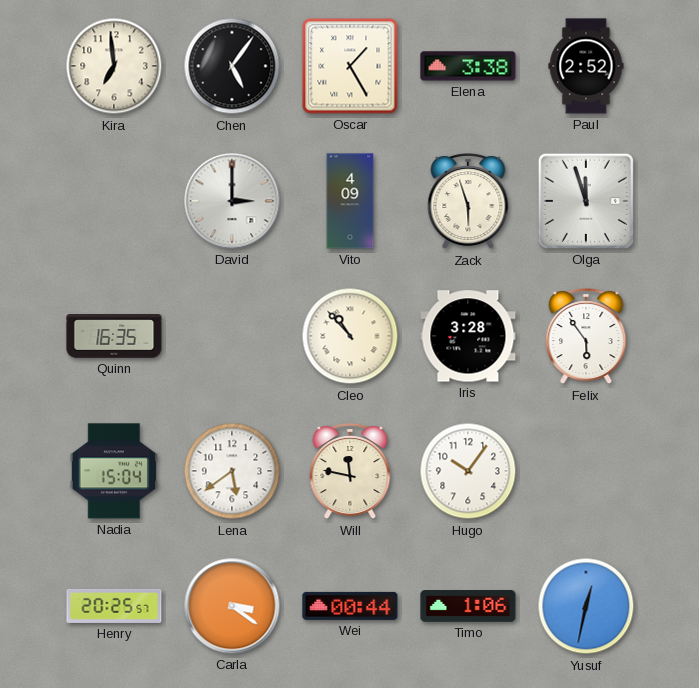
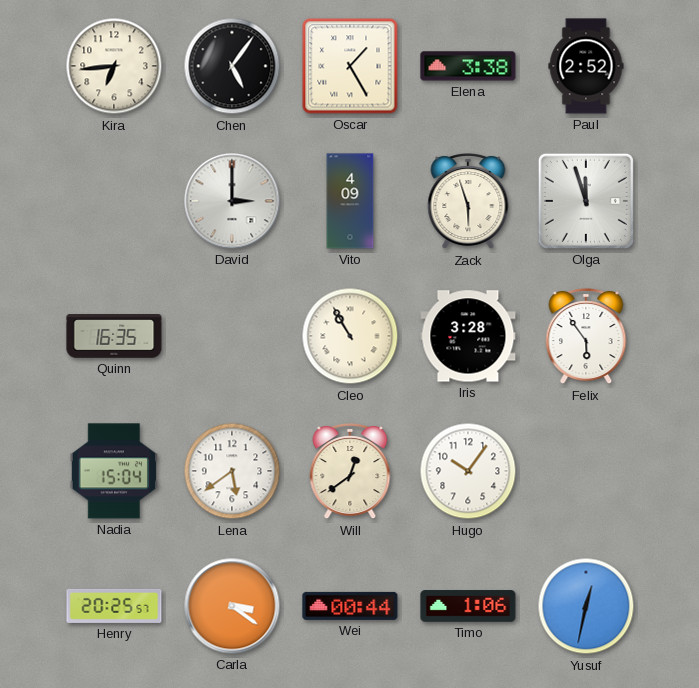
Kira: 6:59 -> 6:44 (114, 66)
Cleo: 10:53 -> 10:55 (350, 336)
Will: 11:47 -> 12:39 (350, 472)
